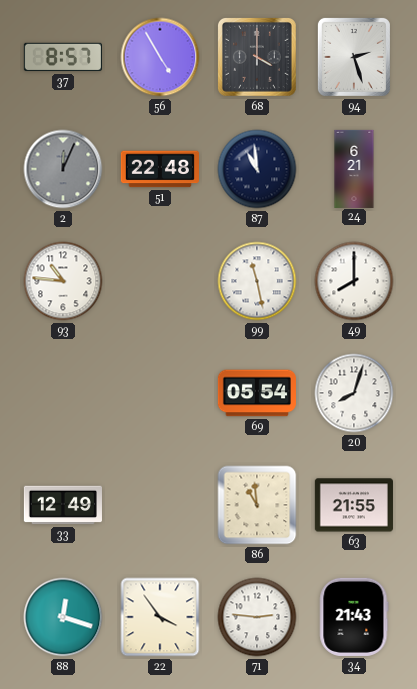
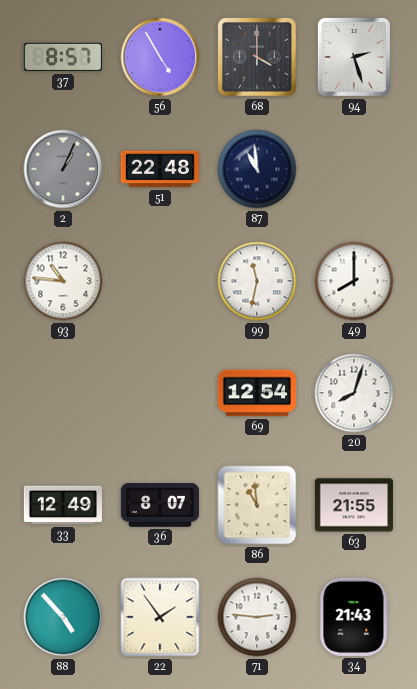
2: 12:04 -> 1:04 (63, 169)
24: 6:21 -> none (354, 168)
99: 11:28 -> 11:32 (257, 281)
69: 05:54 -> 12:54 (257, 393)
36: none -> 8:07 (160, 505)
88: 12:18 -> 4:53 (63, 617)
22: 3:54 -> 1:54 (160, 617)
